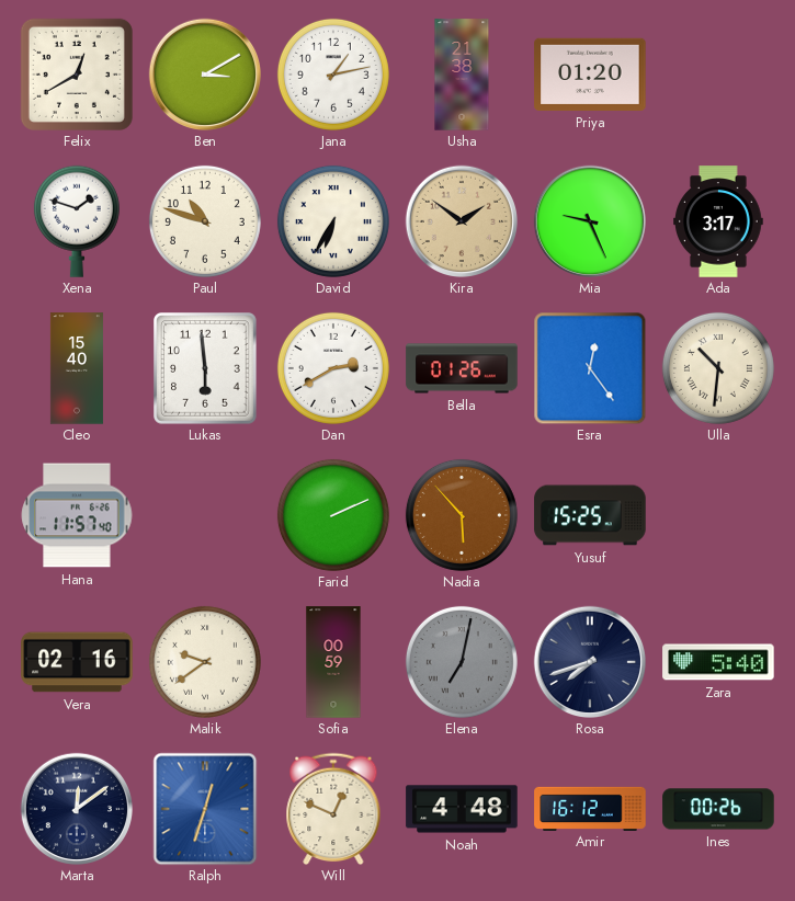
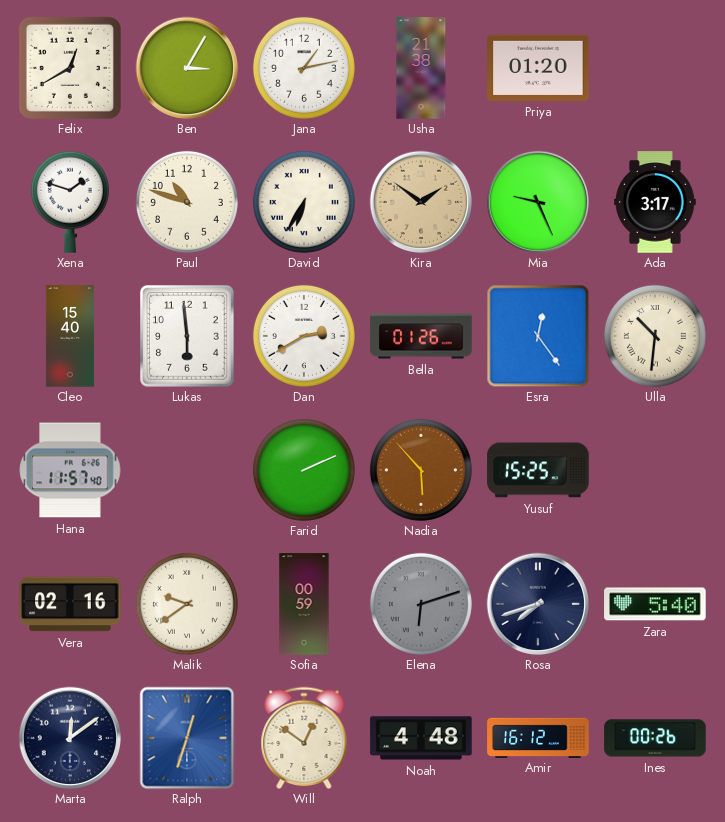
Ben: 3:10 -> 3:05 (186, 67)
Elena: 7:02 -> 6:12 (421, 604)
Will: 12:49 -> 12:51 (304, 738)
